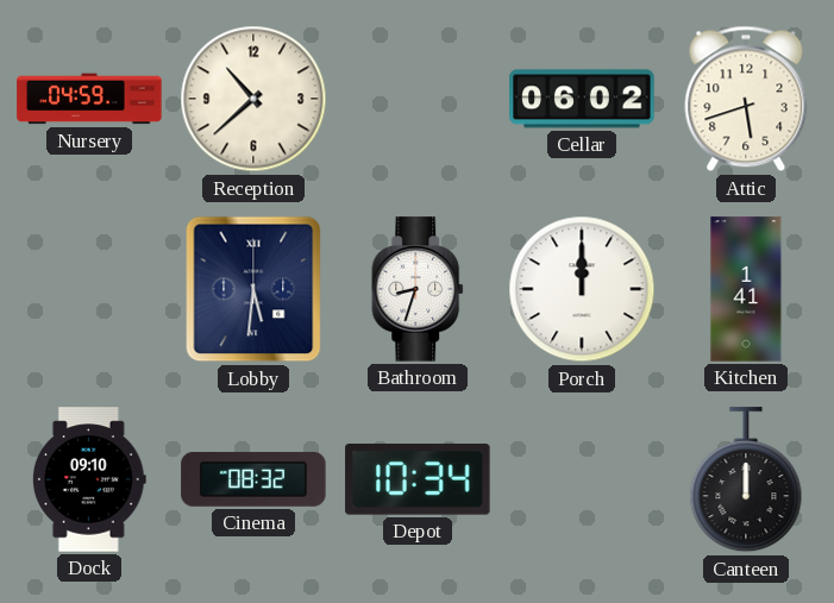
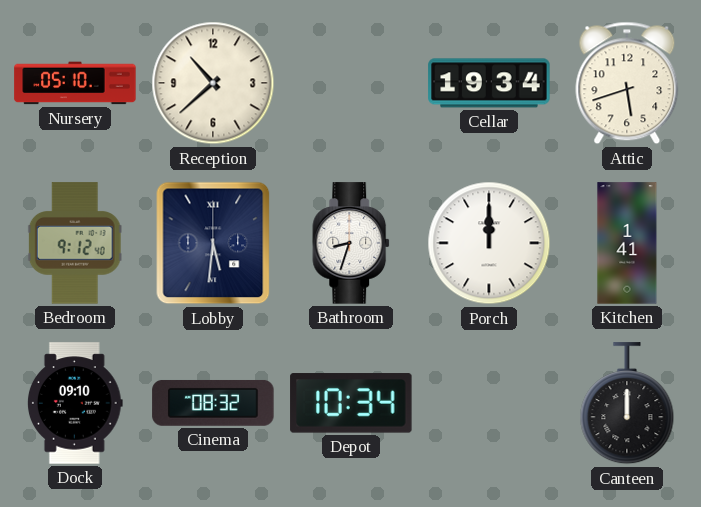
Nursery: 04:59 -> 05:10 (75, 83)
Cellar: 06:02 -> 19:34 (489, 83)
Bedroom: none -> 9:12 (75, 243)
